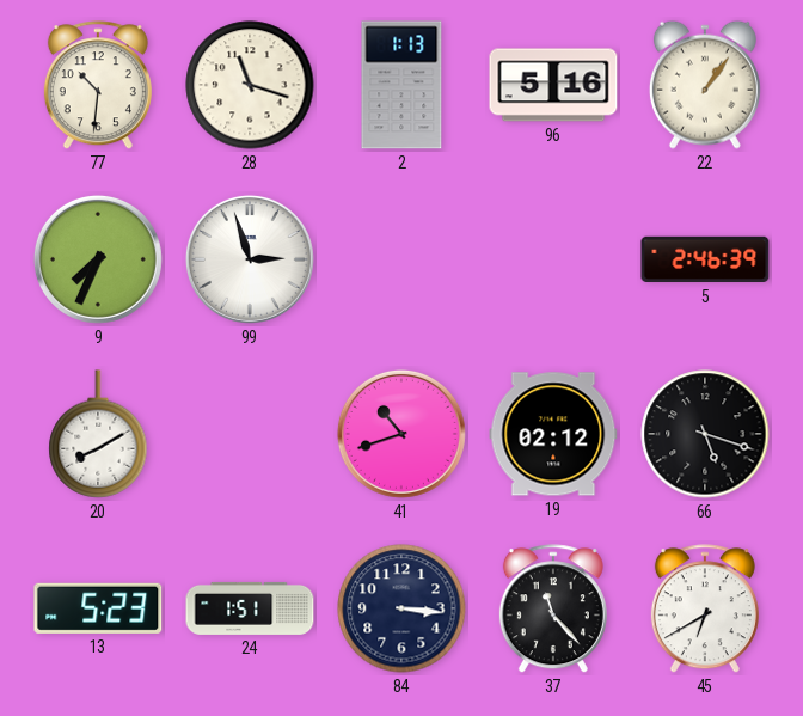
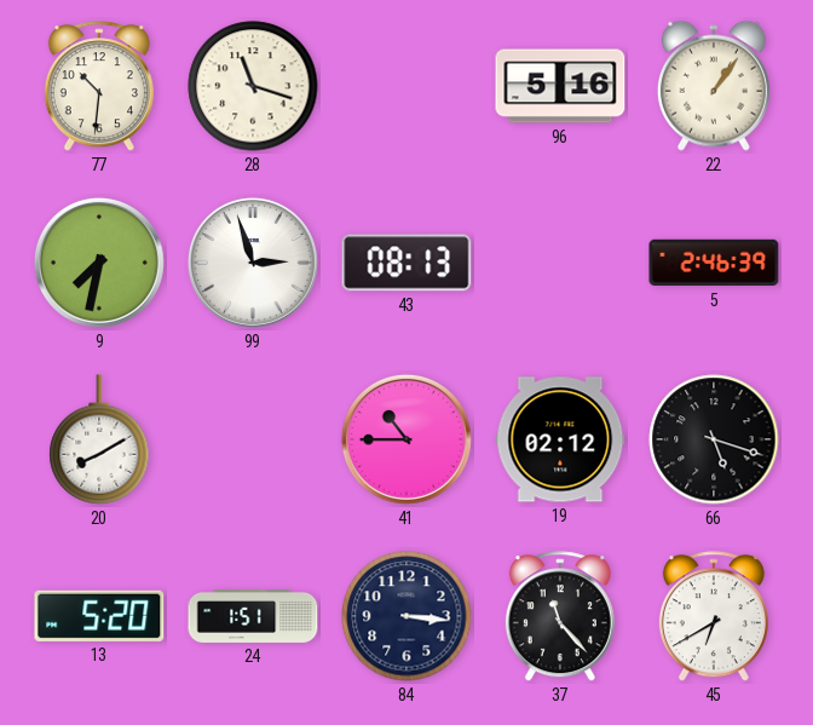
2: 1:13 -> none (401, 85)
9: 7:34 -> 7:32 (99, 263)
43: none -> 08:13 (406, 263)
41: 10:42 -> 10:45 (406, 439)
13: 5:23 -> 5:20 (99, 616)
